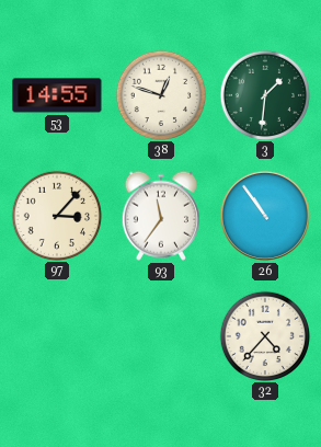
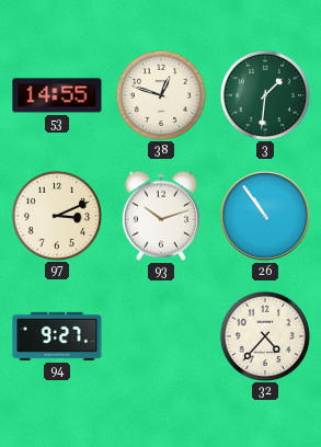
97: 3:07 -> 3:11 (56, 215)
93: 11:36 -> 10:12 (161, 216)
94: none -> 9:27 (57, 336)
